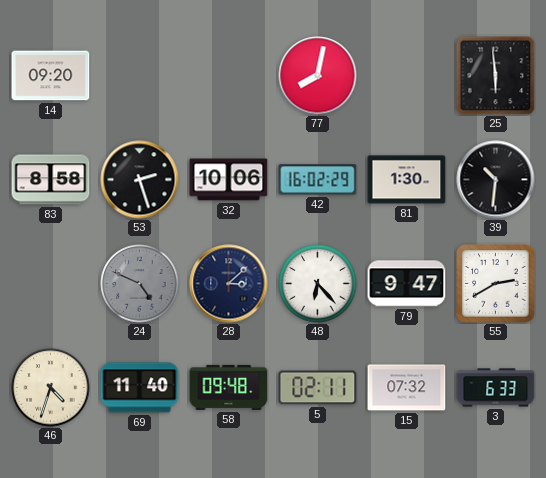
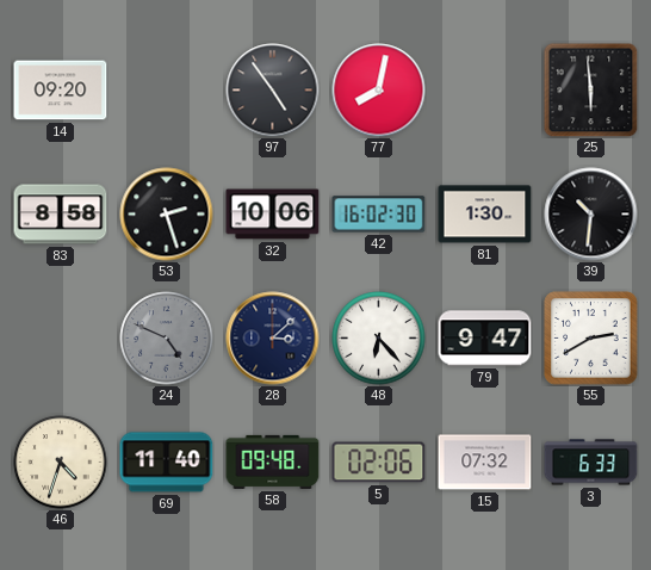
97: none -> 4:54 (273, 91)
42: 16:02:29 -> 16:02:30 (379, 215)
5: 02:11 -> 02:06 (379, 463)
